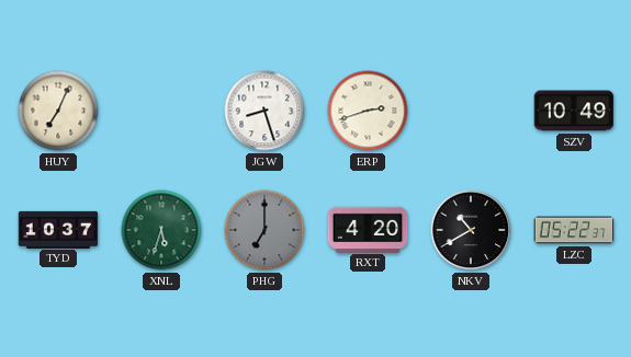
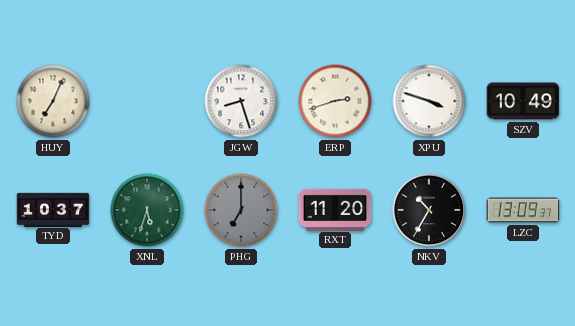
XPU: none -> 3:48 (429, 101)
RXT: 4:20 -> 11:20 (335, 209)
NKV: 10:40 -> 10:35 (429, 210)
LZC: 05:22 -> 13:09 (523, 210)
